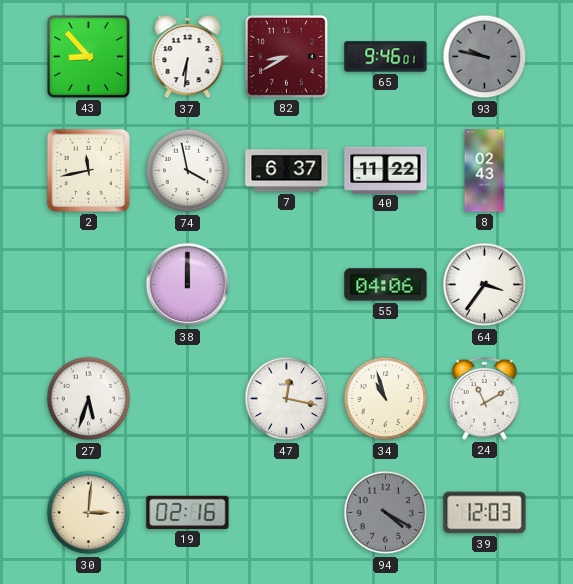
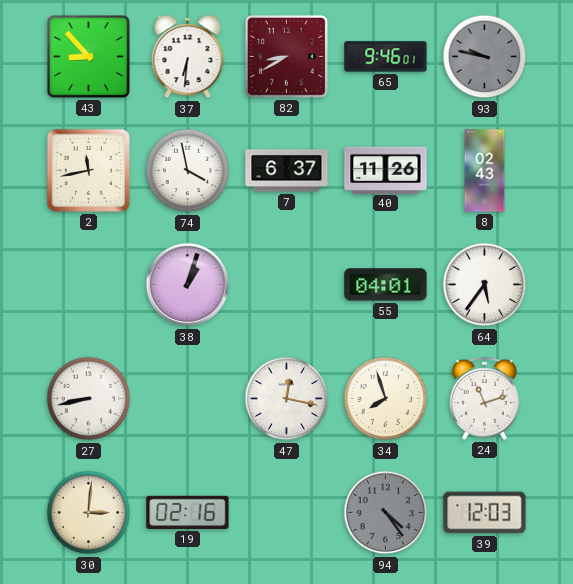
40: 11:22 -> 11:26 (386, 170)
38: 12:00 -> 1:03 (188, 285)
55: 04:06 -> 04:01 (386, 285)
64: 3:36 -> 5:36 (485, 285)
27: 5:33 -> 8:43 (89, 399)
34: 10:57 -> 7:57 (386, 399)
24: 11:10 -> 11:12 (484, 398)
94: 4:20 -> 4:24 (386, 513)
